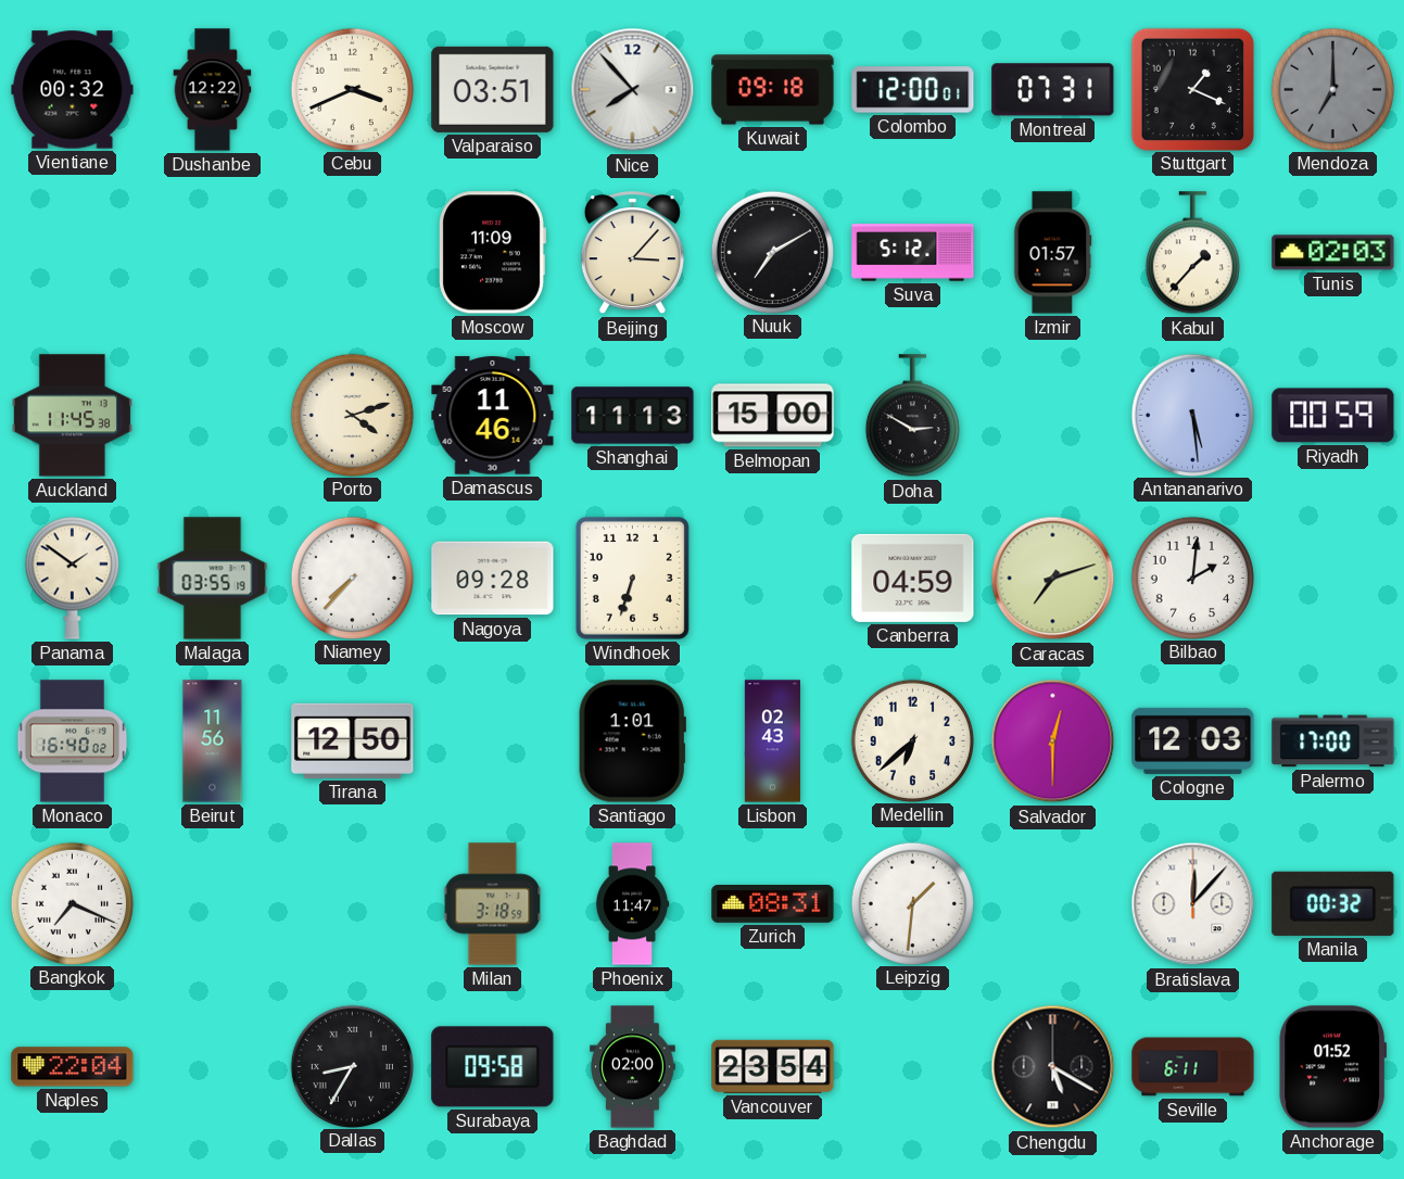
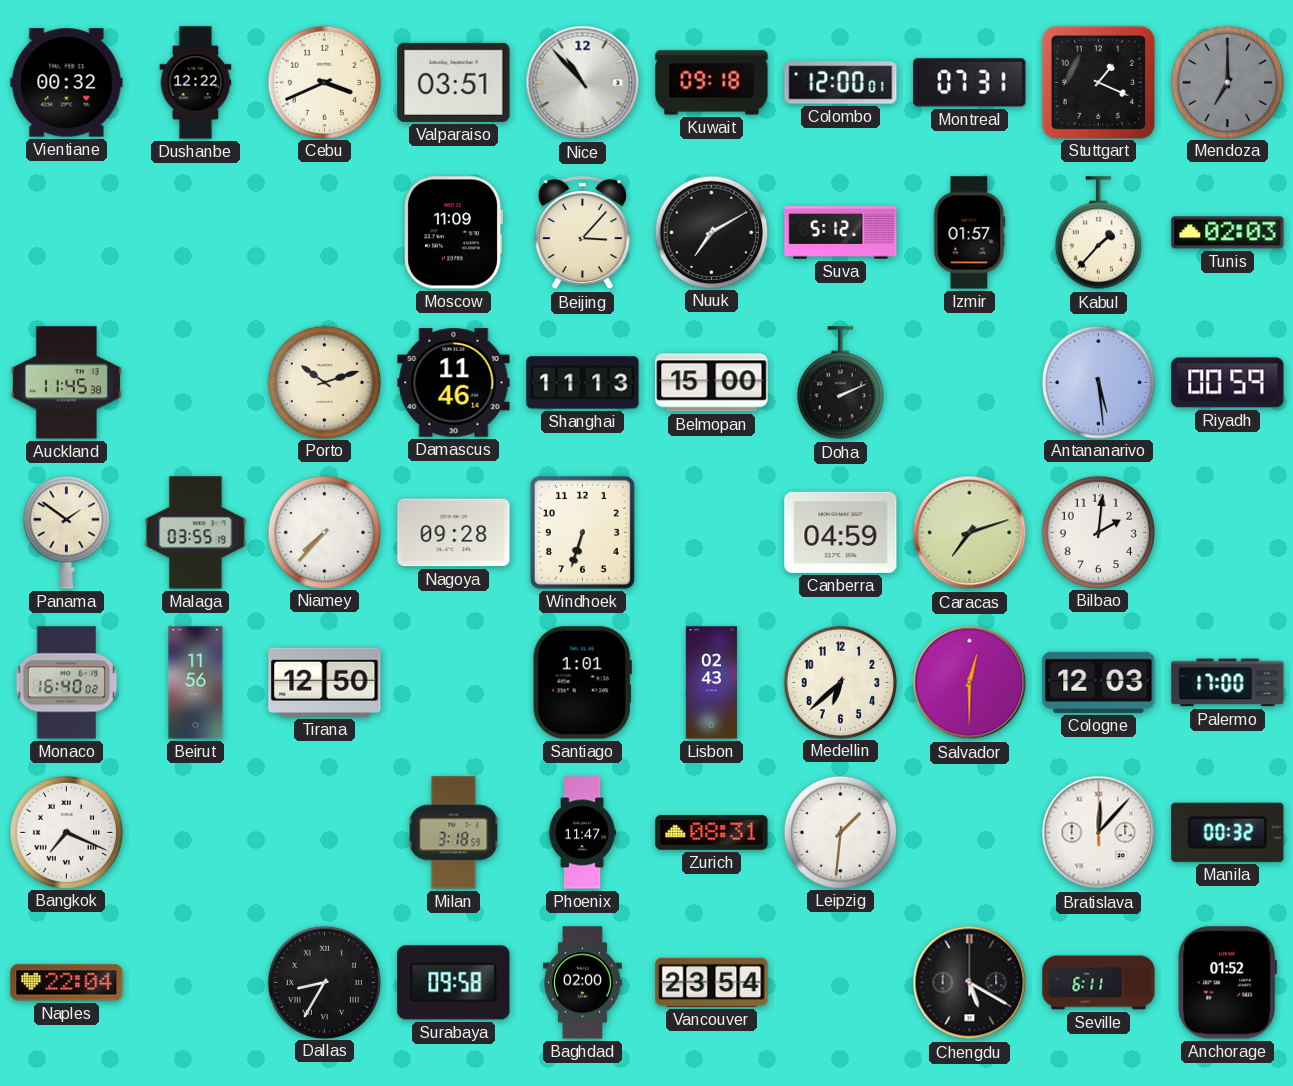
Nice: 7:53 -> 10:53 (583, 83)
Porto: 4:12 -> 10:12 (324, 382)
Doha: 2:50 -> 2:11 (840, 383)
